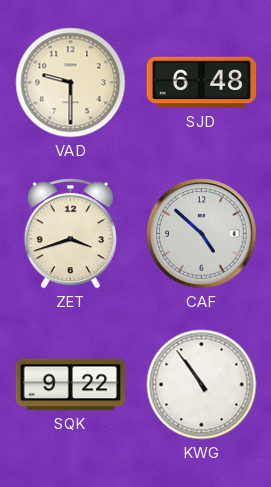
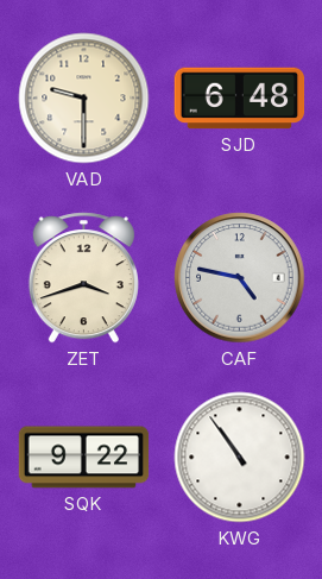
CAF: 4:52 -> 4:47 (240, 278)
